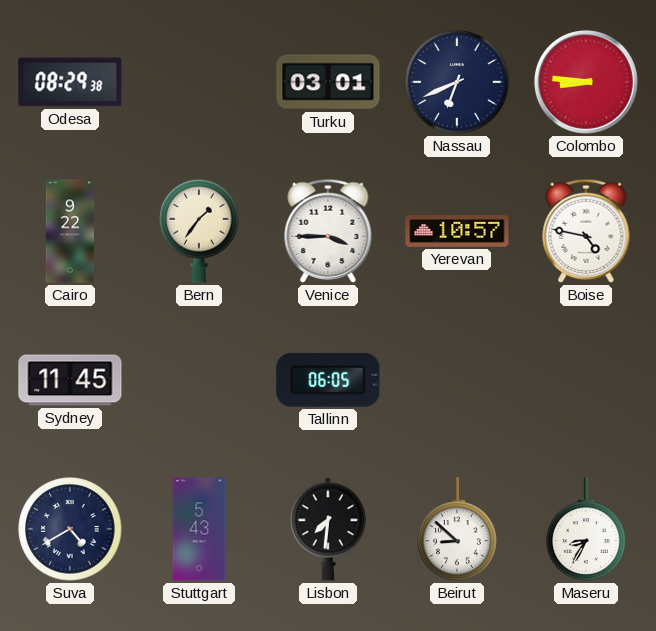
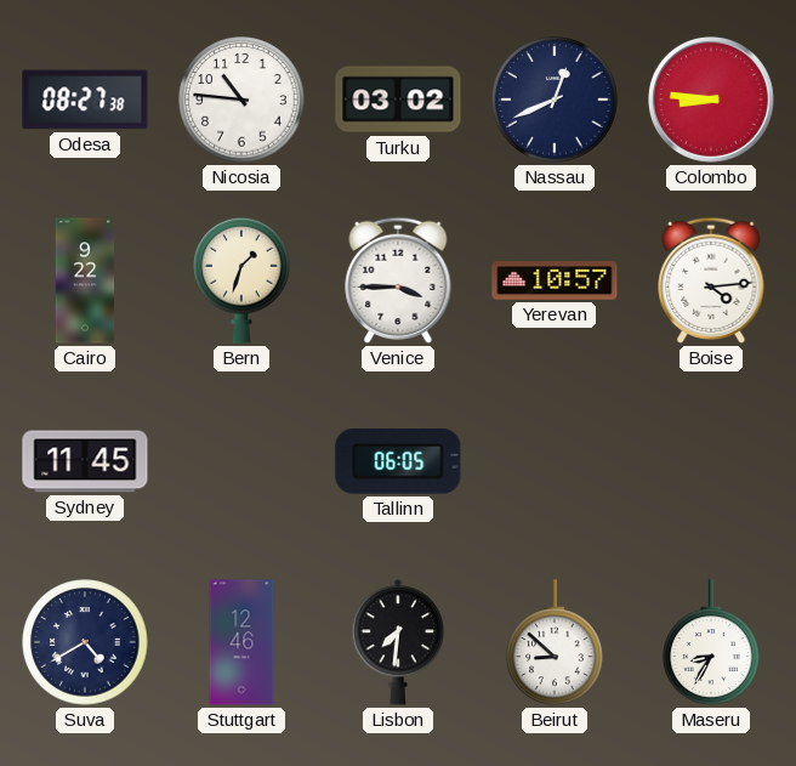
Odesa: 08:29 -> 08:27 (85, 100)
Nicosia: none -> 10:46 (241, 100)
Turku: 03:01 -> 03:02 (398, 100)
Nassau: 6:41 -> 12:41 (555, 100)
Bern: 1:36 -> 1:33 (241, 280)
Boise: 4:47 -> 4:14 (711, 280)
Stuttgart: 5:43 -> 12:46 (241, 642)
